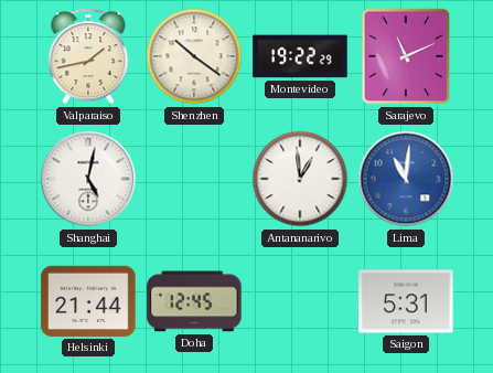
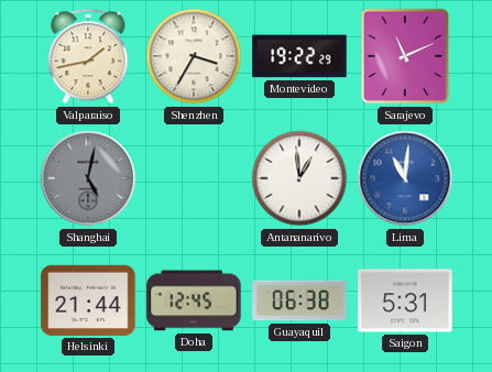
Shenzhen: 10:21 -> 3:35 (194, 56)
Shanghai dial: white -> grey (88, 178)
Guayaquil: none -> 06:38 (299, 300)
